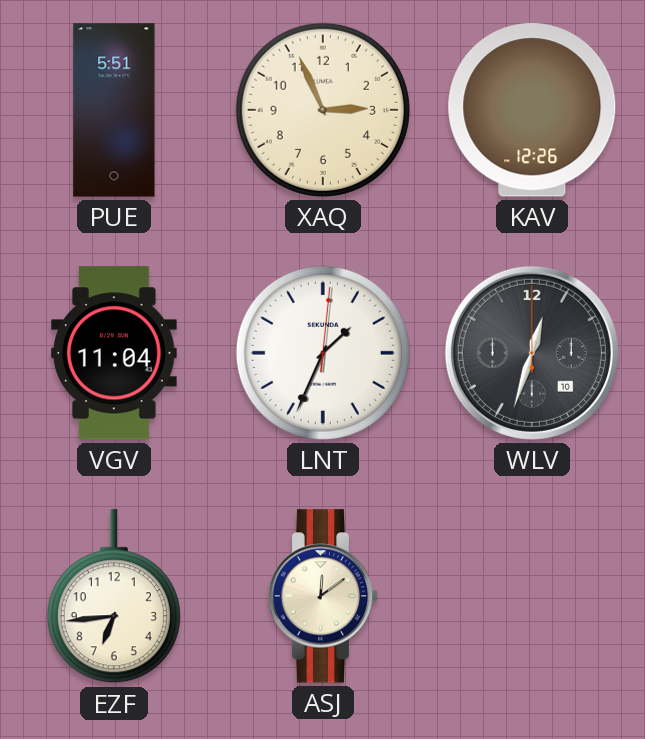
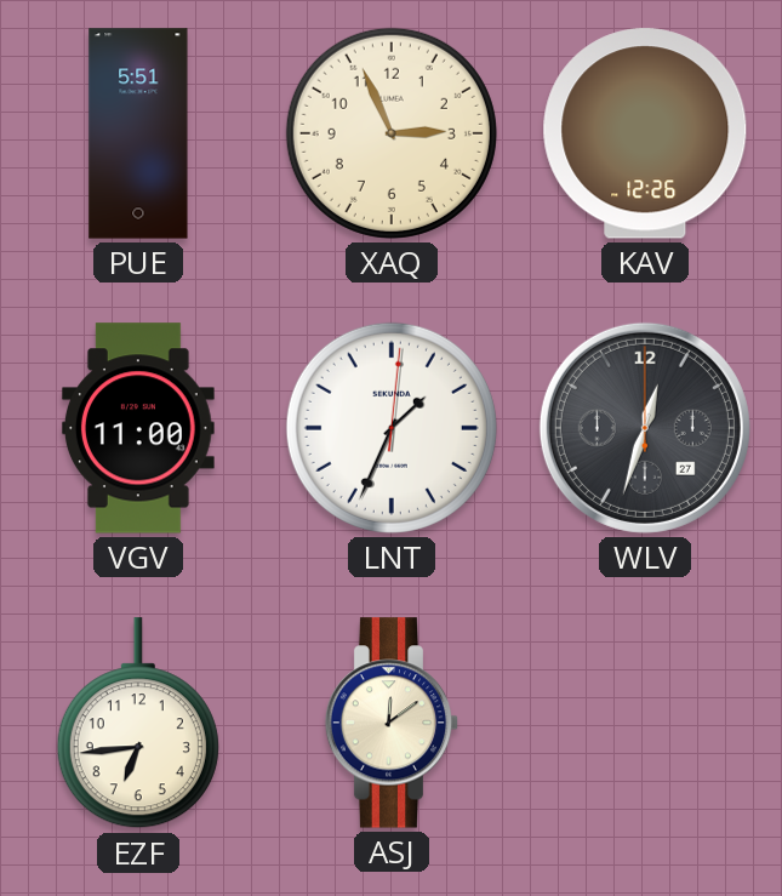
VGV: 11:04 -> 11:00 (138, 428)
WLV date: 10 -> 27 (645, 428)
